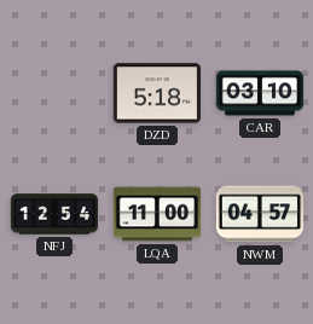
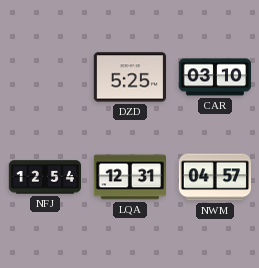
DZD: 5:18 -> 5:25 (129, 77)
LQA: 11:00 -> 12:31 (129, 177)
